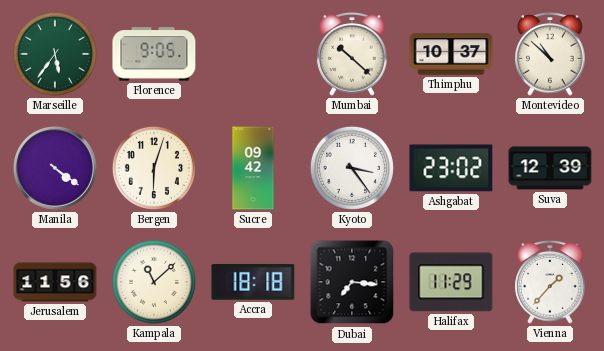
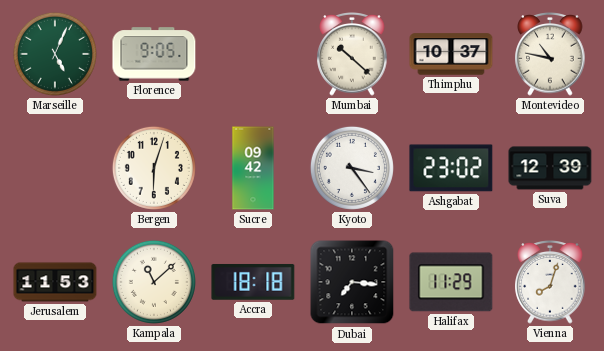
Marseille: 5:36 -> 5:04 (55, 54)
Montevideo: 10:52 -> 10:47 (550, 55)
Manila: 4:21 -> none (55, 168)
Jerusalem: 11:56 -> 11:53 (55, 282)
Vienna: 1:37 -> 8:03 (550, 283)
